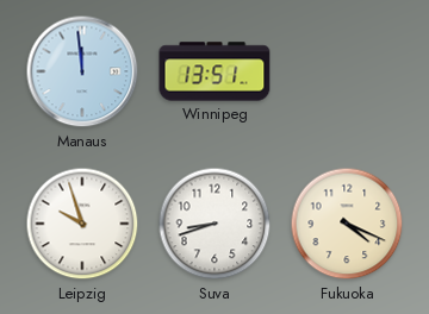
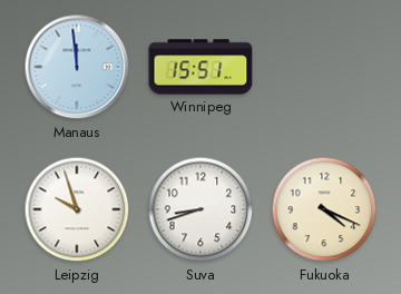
Winnipeg: 13:51 -> 15:51 (200, 67)
